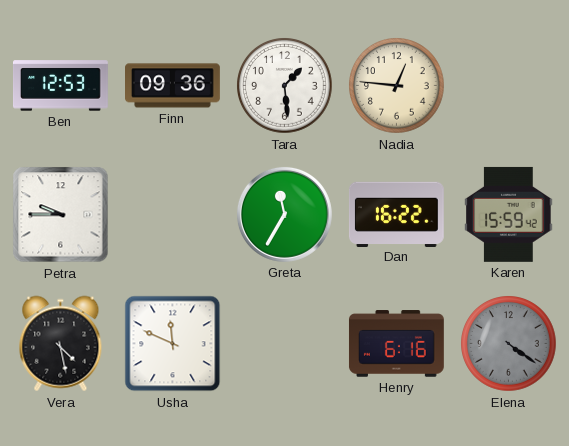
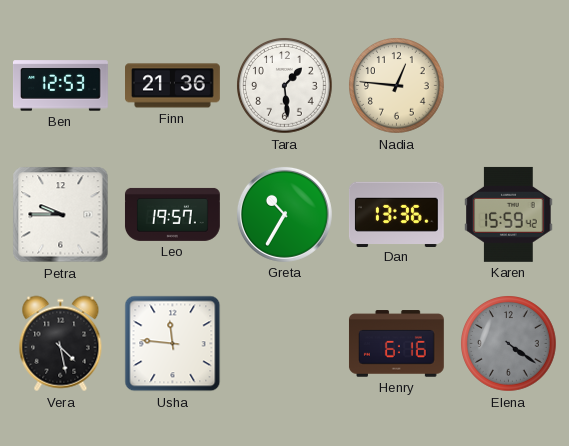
Finn: 09:36 -> 21:36 (173, 86)
Leo: none -> 19:57 (172, 214)
Greta: 11:35 -> 10:35 (284, 214)
Dan: 16:22 -> 13:36 (396, 214)
Usha: 11:49 -> 11:46 (173, 344)
